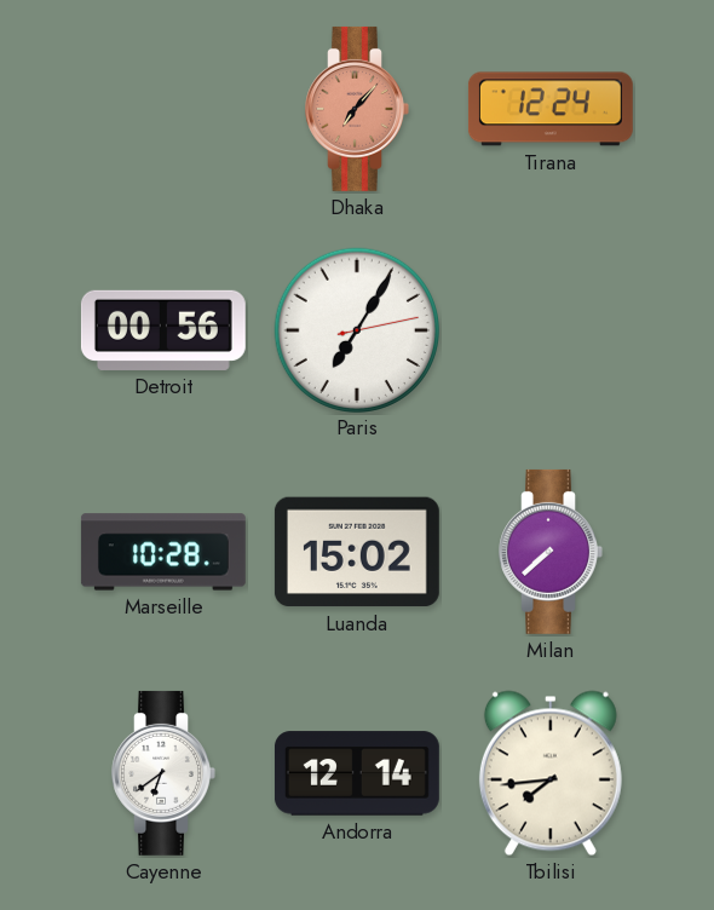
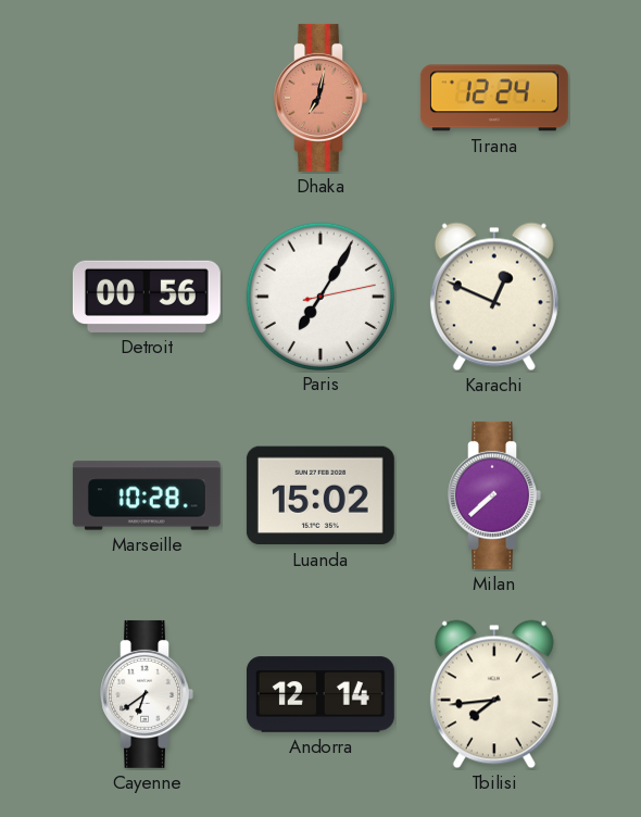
Dhaka: 7:07 -> 7:02 (320, 98)
Karachi: none -> 12:49 (494, 297)
